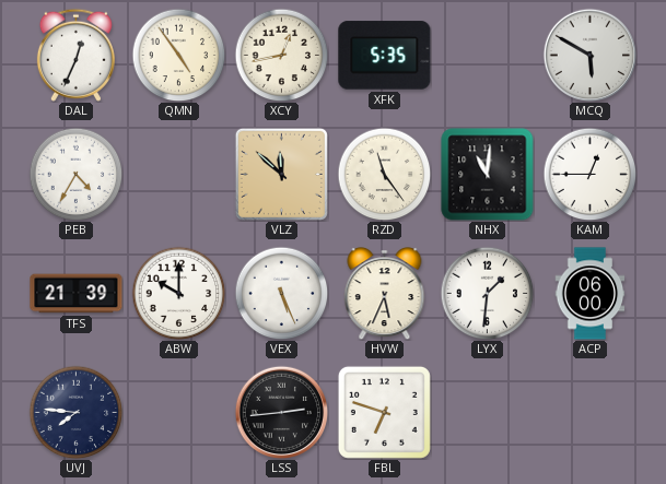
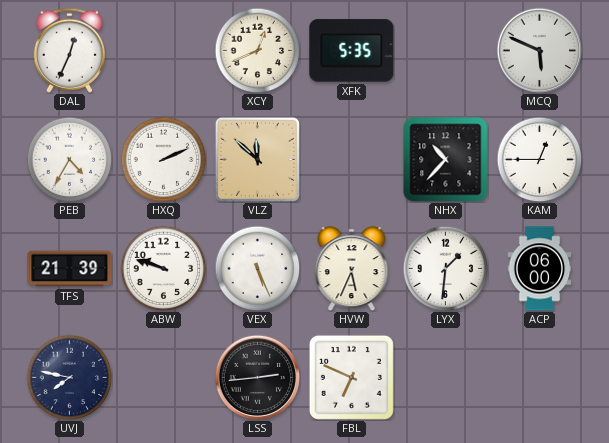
QMN: 4:54 -> none (178, 55)
XCY: 12:43 -> 12:41 (257, 50)
MCQ: 5:50 -> 5:49 (539, 50)
HXQ: none -> 2:11 (163, 159)
RZD: 11:24 -> none (384, 174)
NHX: 11:01 -> 10:37 (446, 160)
ABW: 10:00 -> 9:48 (163, 268)
UVJ: 7:46 -> 7:47 (69, 377)
FBL: 6:48 -> 6:49 (351, 377)
